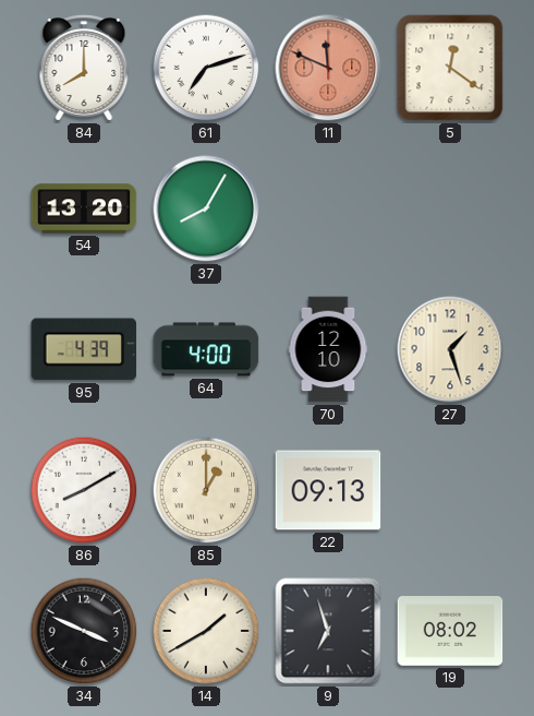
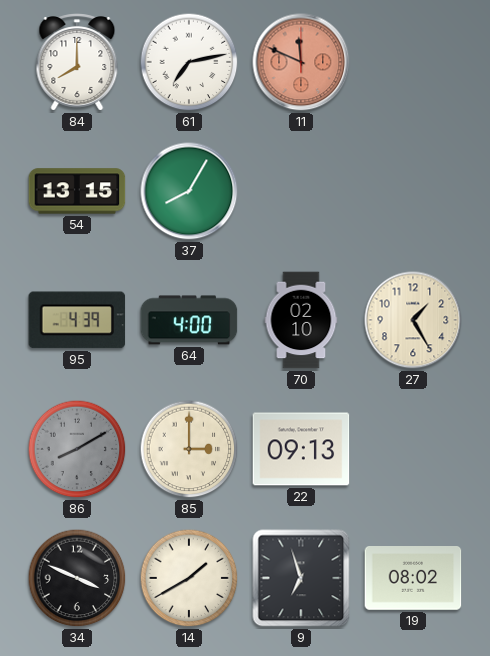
61: 7:12 -> 7:13 (189, 62)
5: 12:21 -> none (450, 68)
54: 13:20 -> 13:15 (77, 191)
70: 12:10 -> 02:10 (301, 320)
27: 1:27 -> 1:25 (413, 320)
86 dial: white -> grey (77, 449)
85: 1:00 -> 3:00 (189, 449)
